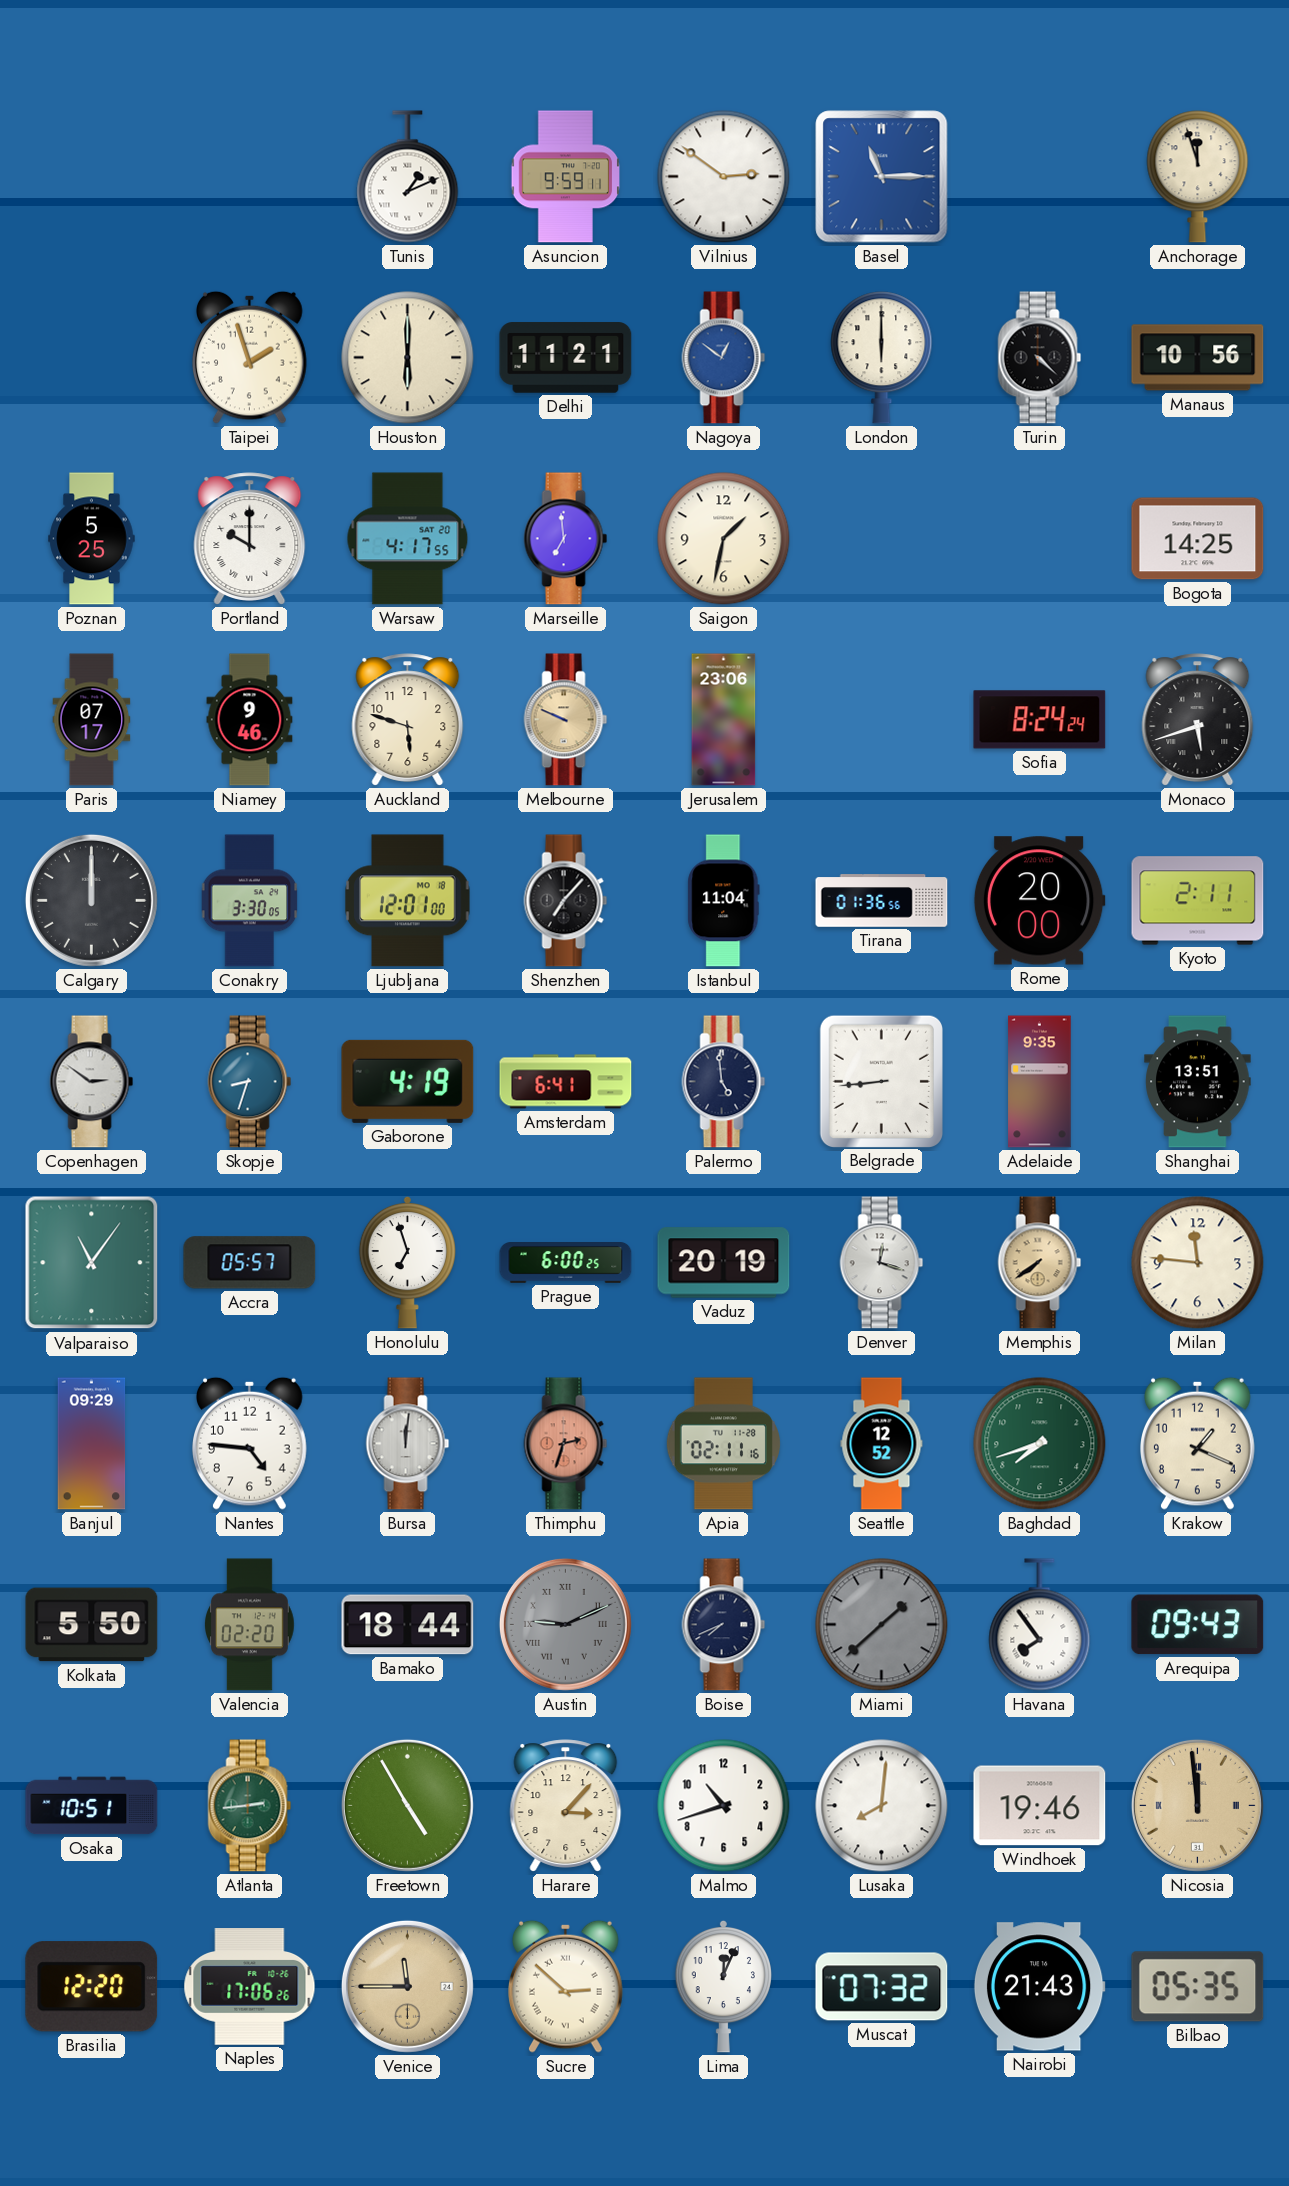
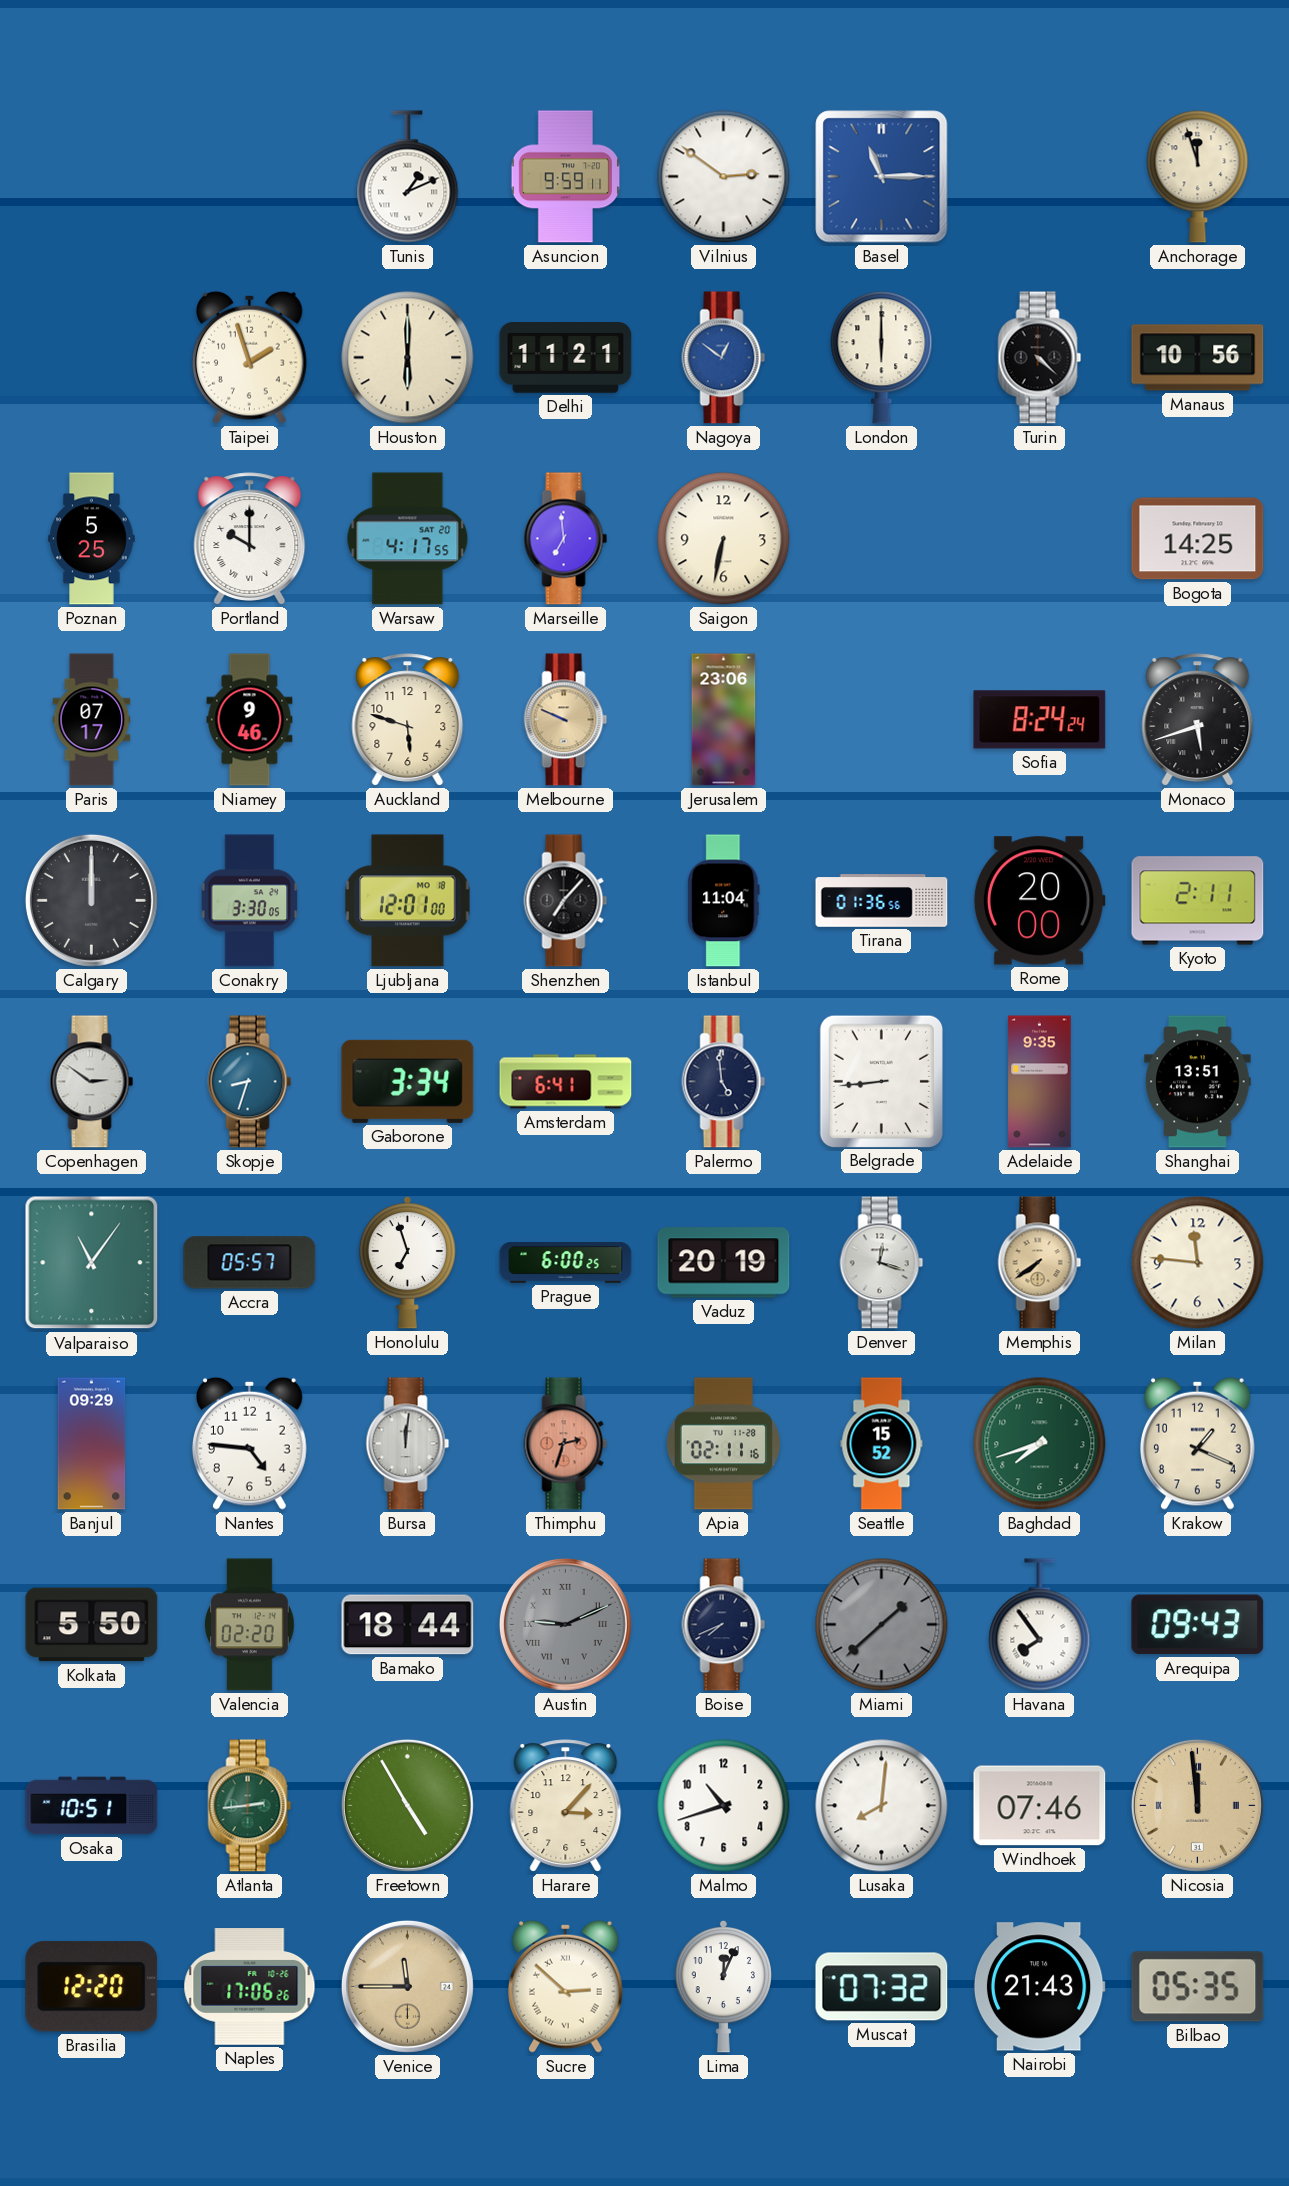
Saigon: 1:32 -> 6:32 (724, 539)
Gaborone: 4:19 -> 3:34 (408, 1081)
Seattle: 12:52 -> 15:52 (882, 1444)
Windhoek: 19:46 -> 07:46 (1040, 1806)
